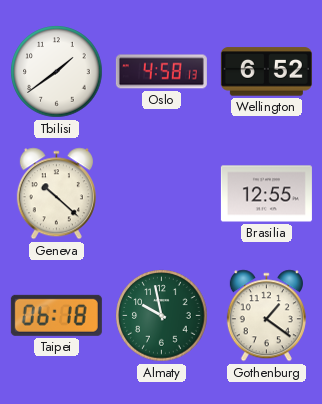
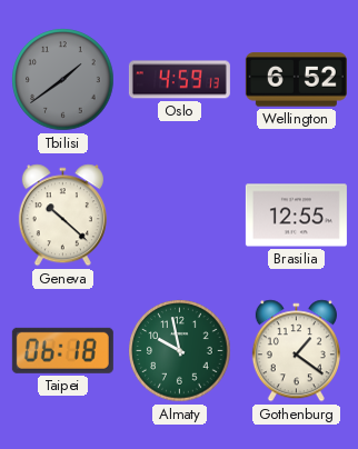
Tbilisi dial: white -> grey (63, 80)
Oslo: 4:58 -> 4:59 (179, 80)
